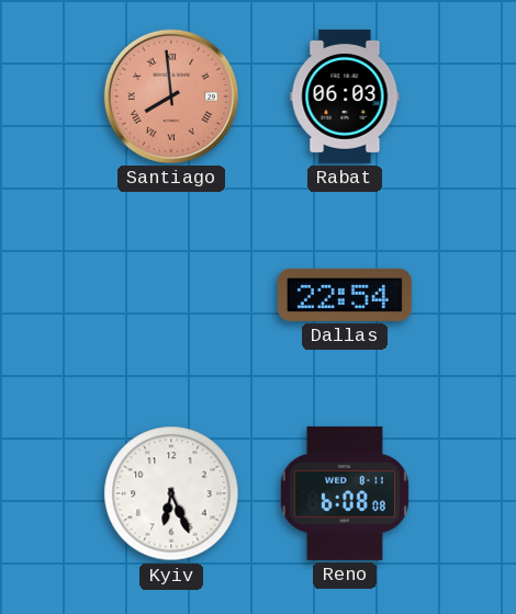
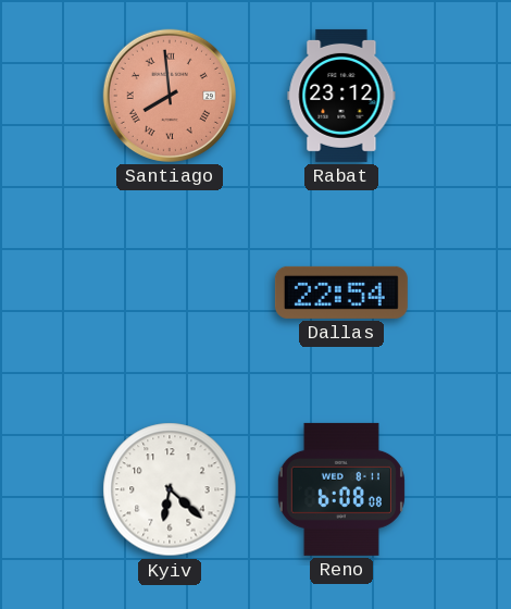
Rabat: 06:03 -> 23:12 (341, 96)
Kyiv: 6:26 -> 6:22 (170, 489)
